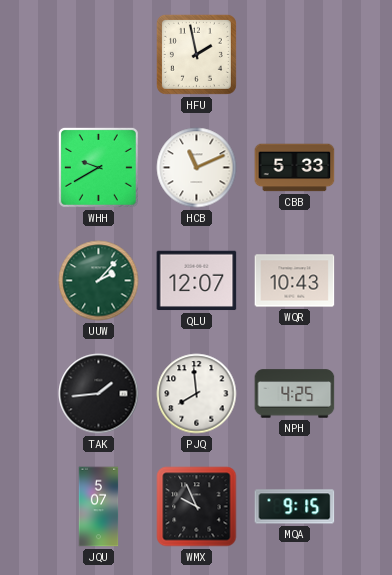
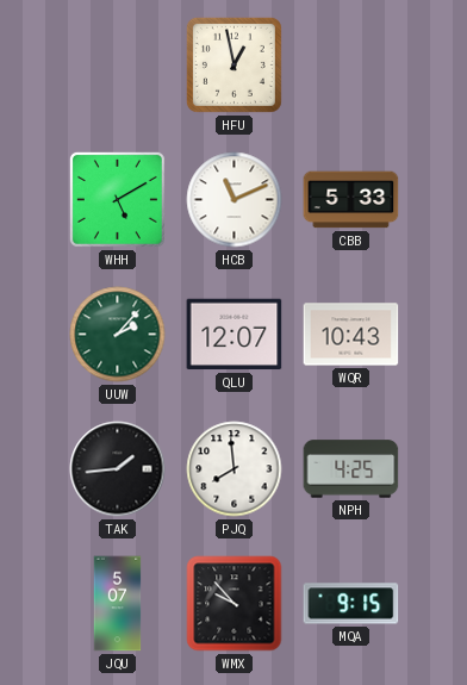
HFU: 1:58 -> 12:58 (233, 64)
WHH: 9:40 -> 5:10 (117, 199)
WMX: 9:56 -> 9:53 (235, 604)
